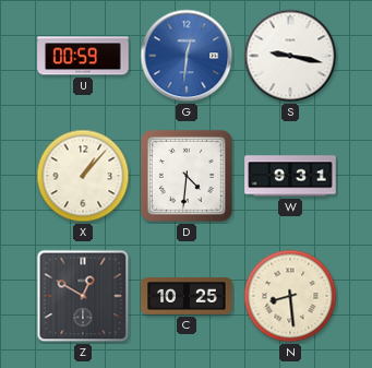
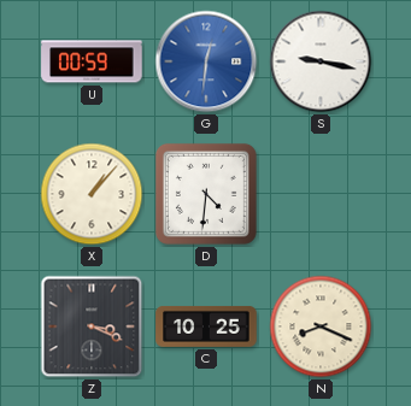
W: 9:31 -> none (290, 176)
Z: 12:50 -> 3:19 (92, 326)
N: 8:29 -> 8:19 (321, 326)
